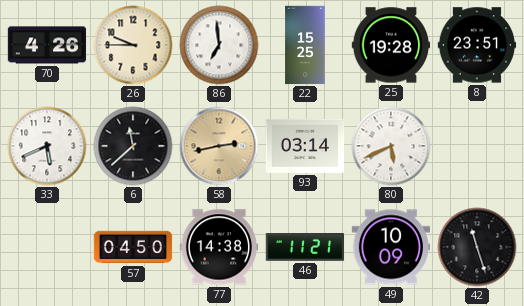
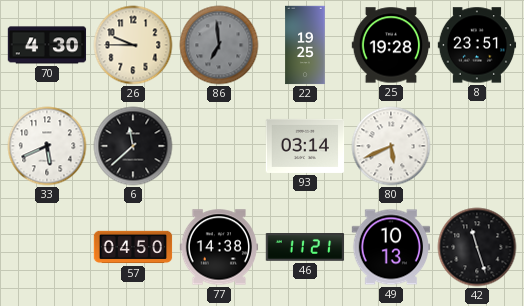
70: 4:26 -> 4:30 (47, 45)
86 dial: white -> grey (219, 45)
22: 15:25 -> 19:25 (305, 45)
58: 2:43 -> none (219, 146)
49: 10:09 -> 10:13 (391, 247)
